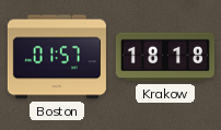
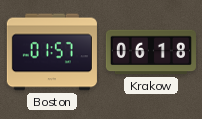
Krakow: 18:18 -> 06:18 (151, 52)
